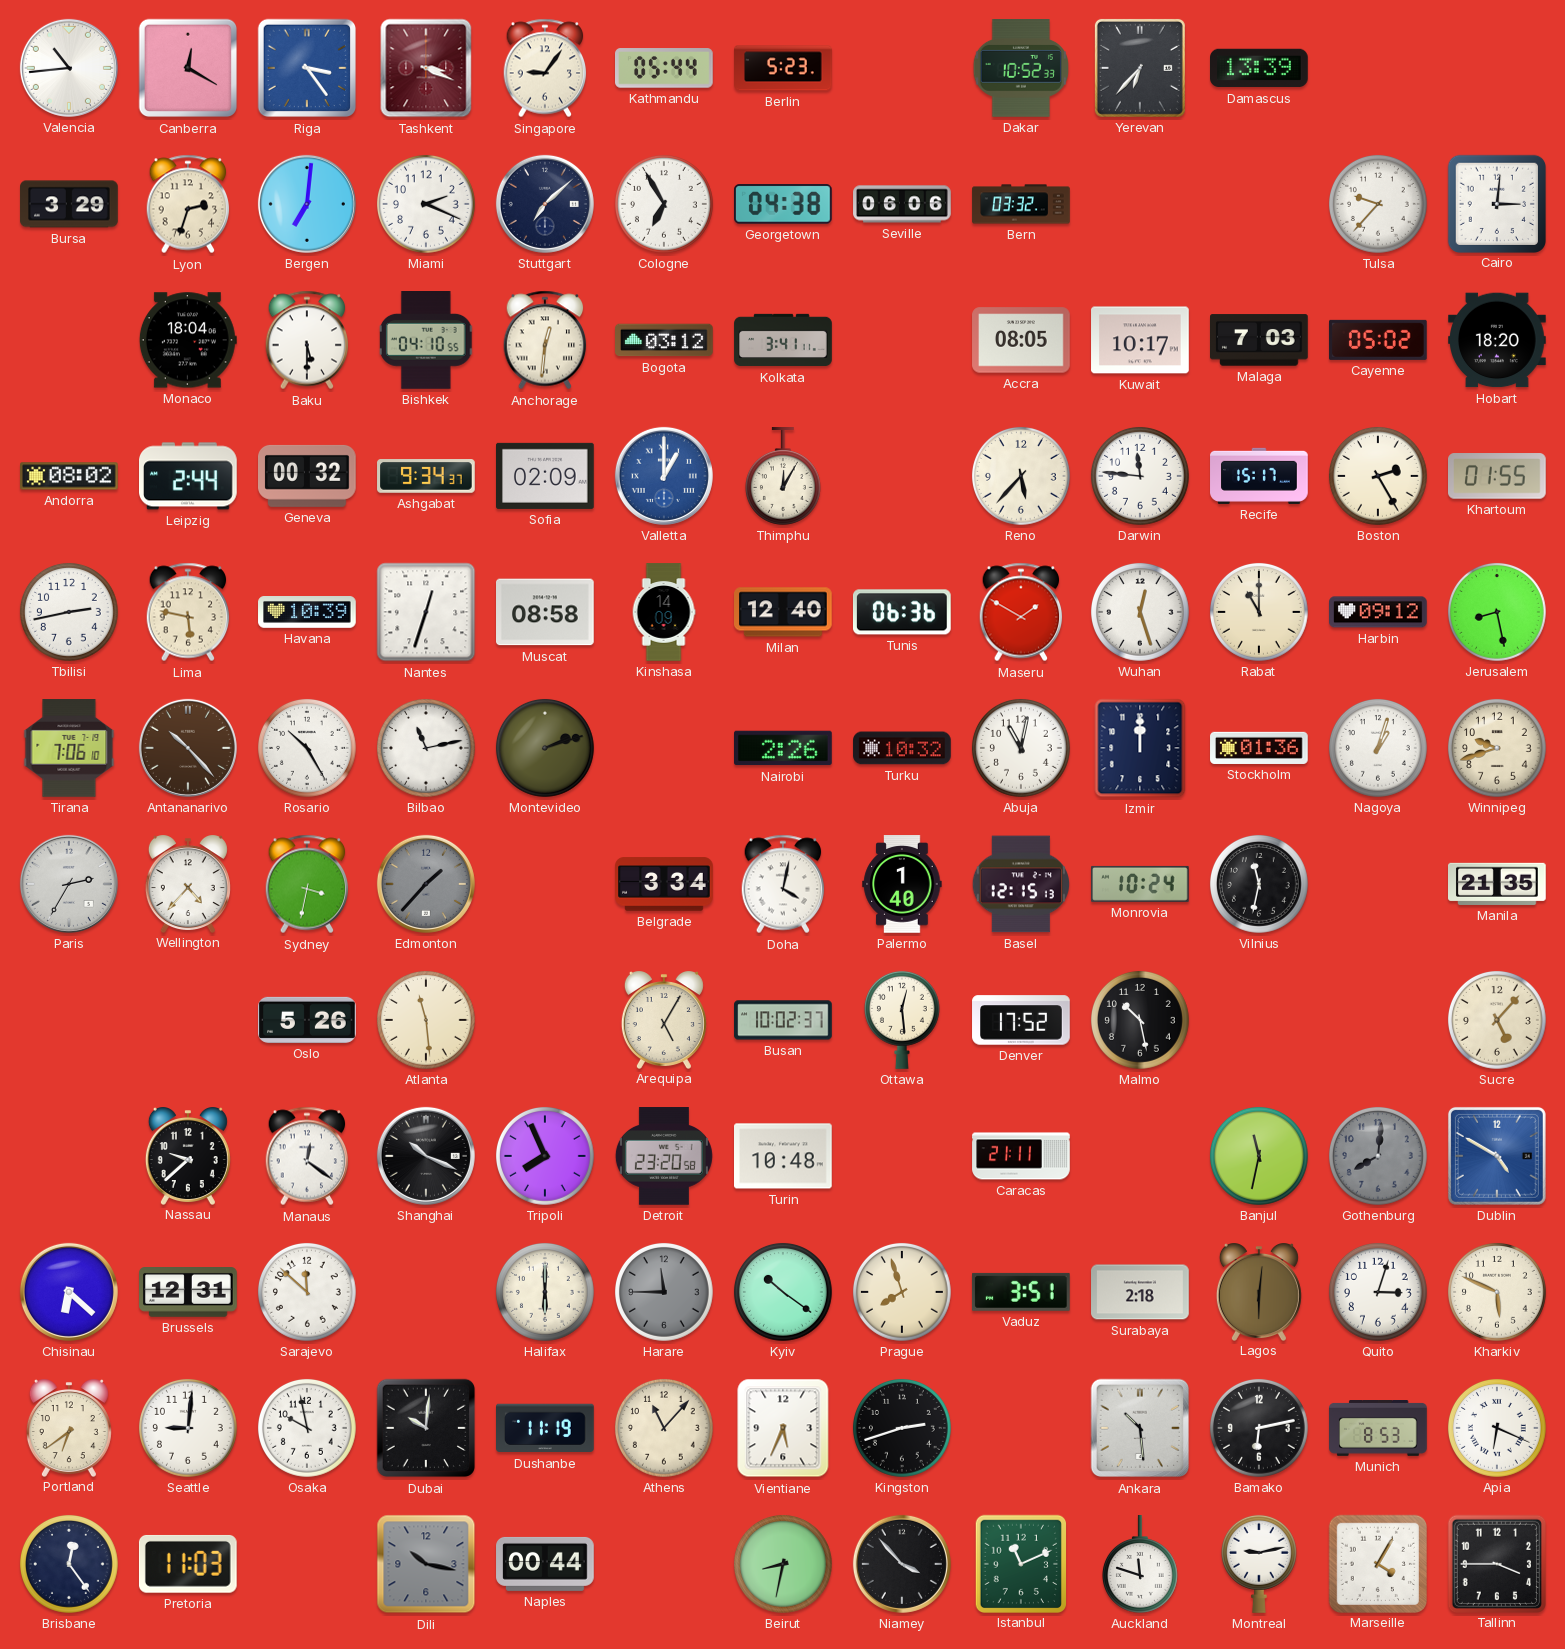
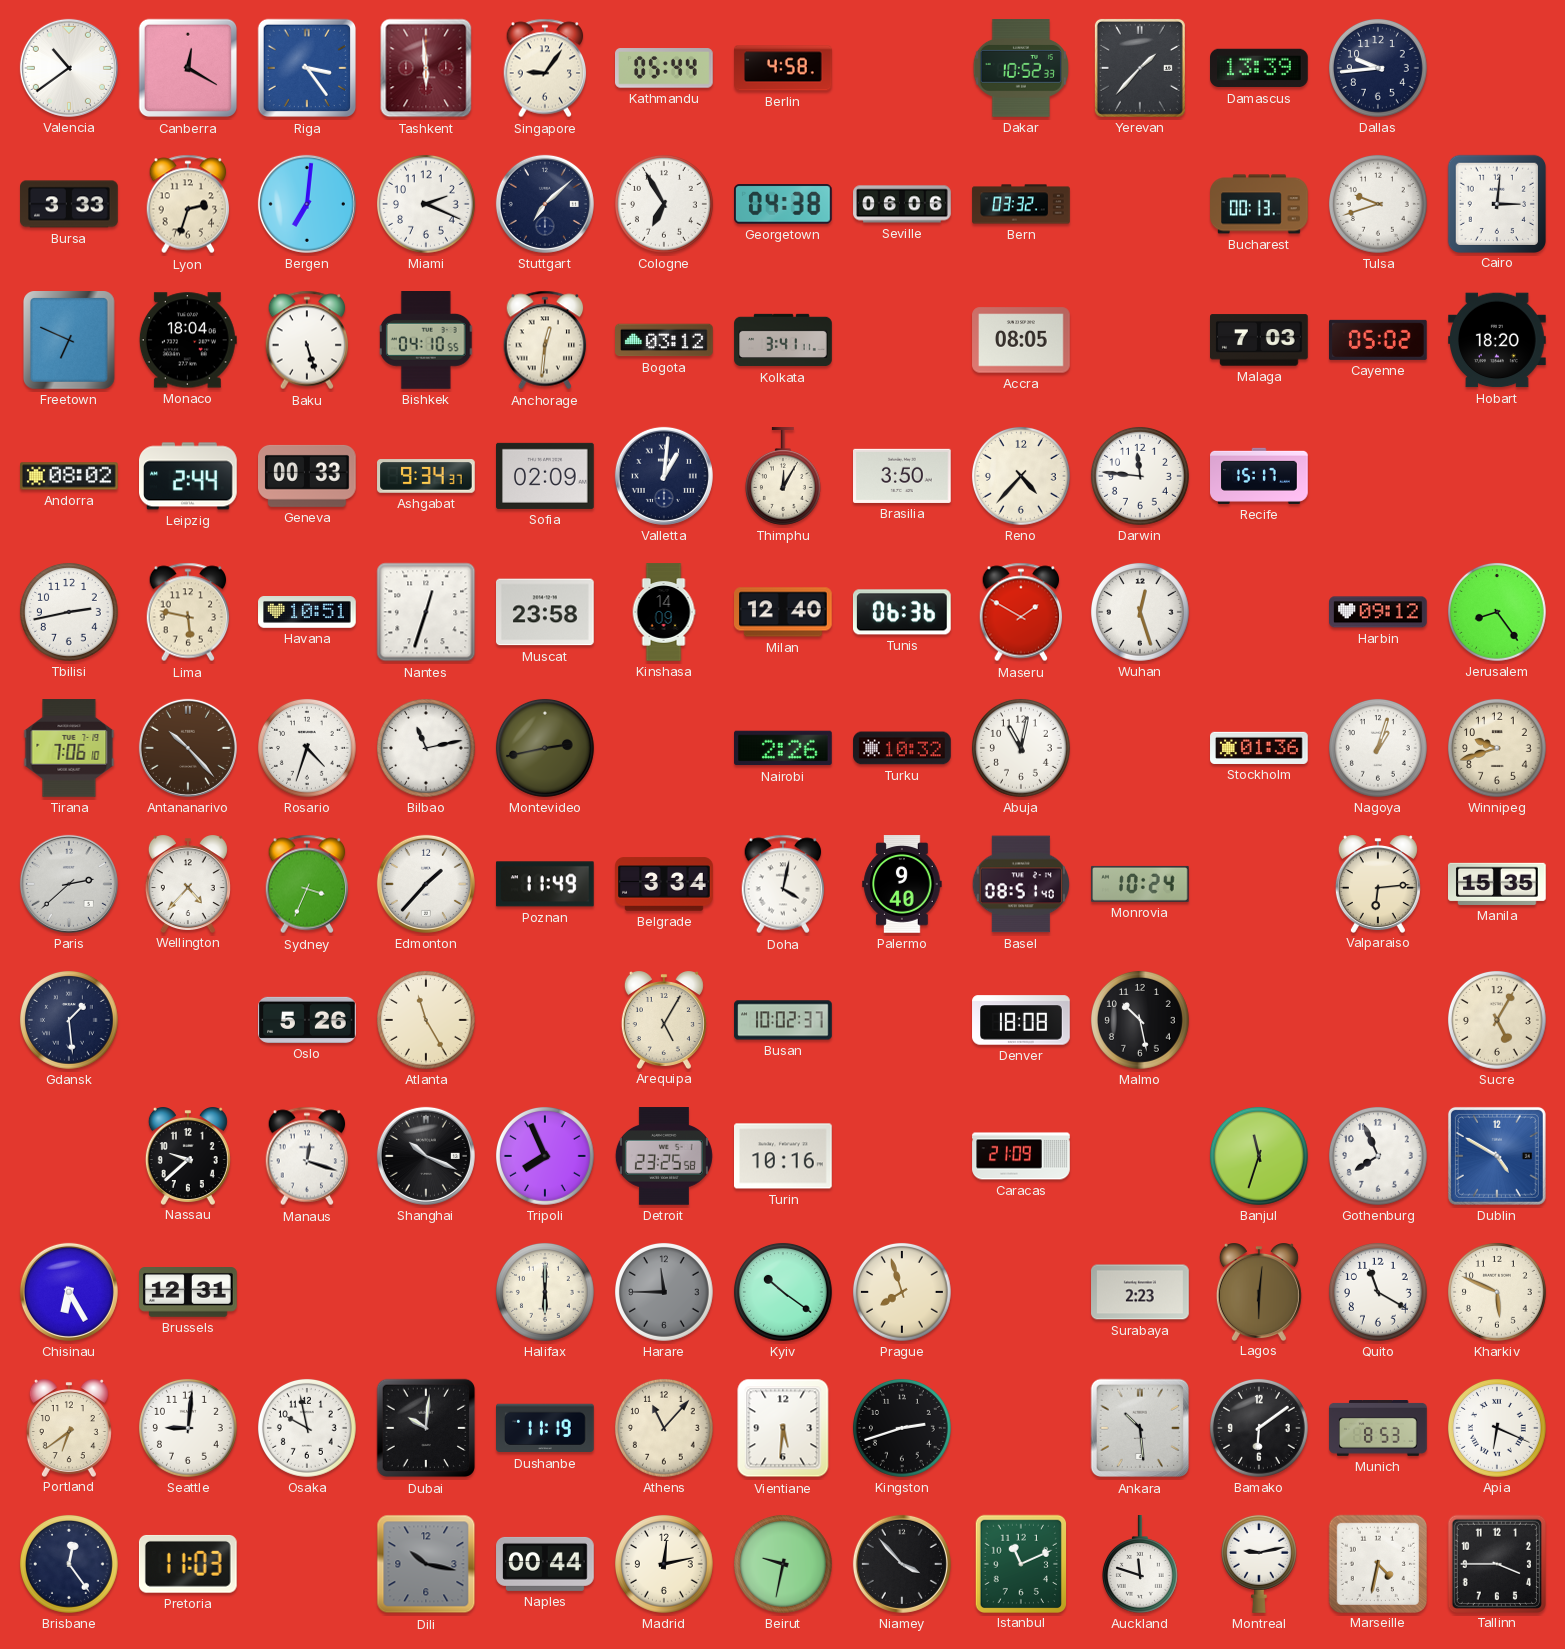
Valencia: 10:44 -> 10:39 (69, 68)
Tashkent: 3:19 -> 5:59 (426, 68)
Berlin: 5:23 -> 4:58 (783, 68)
Yerevan: 6:37 -> 1:37 (1140, 68)
Dallas: none -> 9:44 (1378, 68)
Bursa: 3:29 -> 3:33 (69, 204)
Bucharest: none -> 00:13 (1259, 204)
Tulsa: 9:37 -> 9:42 (1378, 204)
Freetown: none -> 6:49 (70, 341)
Baku: 5:30 -> 5:27 (307, 340)
Kuwait: 10:17 -> none (1140, 340)
Geneva: 00:32 -> 00:33 (308, 476)
Valletta: 1:00 -> 1:01 (664, 476)
Valletta dial: blue -> navy (664, 476)
Brasilia: none -> 3:50 (903, 476)
Reno: 5:37 -> 4:37 (1021, 476)
Boston: 2:25 -> none (1378, 476)
Khartoum: 01:55 -> none (1498, 476)
Havana: 10:39 -> 10:51 (307, 612)
Muscat: 08:58 -> 23:58 (545, 612)
Rabat: 11:00 -> none (1259, 612)
Jerusalem: 8:28 -> 8:24 (1497, 612)
Rosario: 10:25 -> 4:33 (307, 748)
Montevideo: 2:12 -> 2:43 (545, 748)
Izmir: 12:00 -> none (1140, 748)
Paris: 2:35 -> 2:38 (69, 884)
Sydney: 3:32 -> 3:34 (307, 884)
Edmonton dial: grey -> white (426, 884)
Poznan: none -> 11:49 (545, 884)
Palermo: 1:40 -> 9:40 (902, 884)
Basel: 12:15 -> 08:51 (1021, 884)
Vilnius: 11:32 -> none (1259, 884)
Valparaiso: none -> 6:14 (1378, 884)
Manila: 21:35 -> 15:35 (1497, 884)
Gdansk: none -> 1:29 (69, 1020)
Atlanta: 11:29 -> 11:25 (426, 1020)
Ottawa: 12:29 -> none (902, 1020)
Denver: 17:52 -> 18:08 (1021, 1020)
Sucre: 5:07 -> 5:05 (1497, 1020)
Manaus: 12:21 -> 12:18 (307, 1156)
Detroit: 23:20 -> 23:25 (664, 1156)
Turin: 10:48 -> 10:16 (783, 1156)
Caracas: 21:11 -> 21:09 (1021, 1156)
Banjul: 11:32 -> 11:33 (1259, 1156)
Gothenburg: 8:01 -> 7:56 (1378, 1156)
Gothenburg dial: grey -> white (1378, 1156)
Chisinau: 6:22 -> 6:25 (69, 1292)
Sarajevo: 11:52 -> none (307, 1292)
Vaduz: 3:51 -> none (1021, 1292)
Surabaya: 2:18 -> 2:23 (1140, 1292)
Quito: 3:03 -> 11:20 (1378, 1292)
Vientiane: 5:34 -> 5:31 (783, 1428)
Bamako: 6:13 -> 6:09 (1259, 1428)
Madrid: none -> 12:13 (664, 1564)
Beirut: 8:32 -> 9:32 (783, 1564)
Marseille: 4:05 -> 4:32 (1377, 1563)
